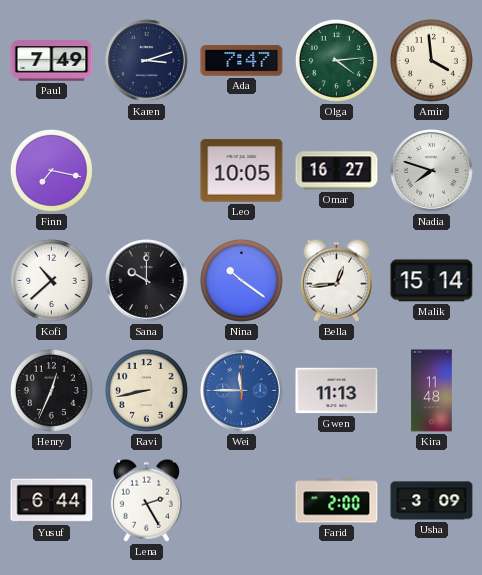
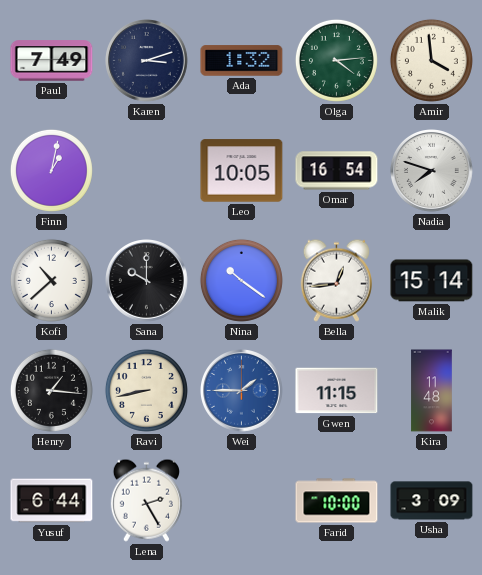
Ada: 7:47 -> 1:32 (242, 61)
Finn: 7:17 -> 1:02 (51, 170)
Omar: 16:27 -> 16:54 (337, 171)
Henry: 12:34 -> 1:16 (51, 390)
Wei: 11:45 -> 1:45 (242, 391)
Gwen: 11:13 -> 11:15 (337, 391)
Farid: 2:00 -> 10:00 (337, 501)
